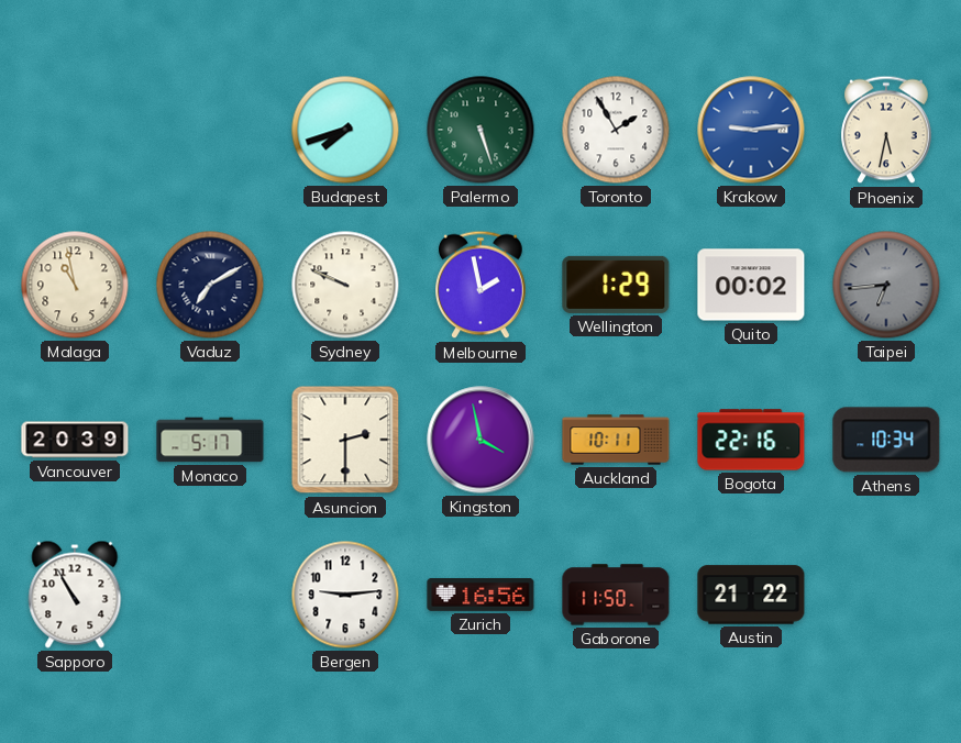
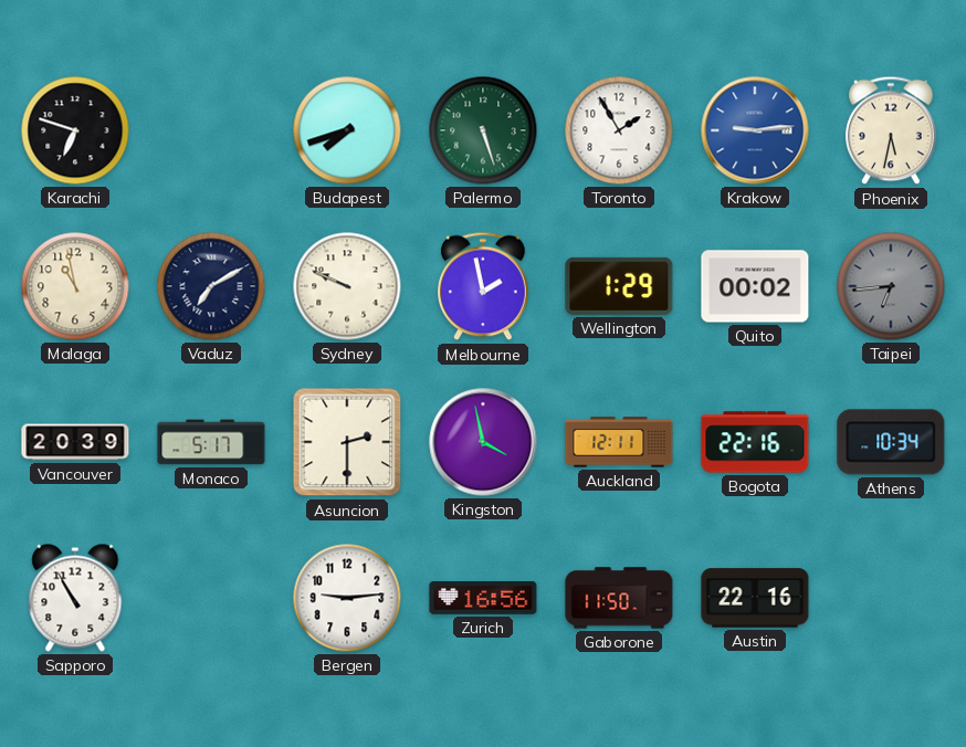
Karachi: none -> 6:48 (75, 130)
Auckland: 10:11 -> 12:11 (619, 442)
Austin: 21:22 -> 22:16 (755, 598)
